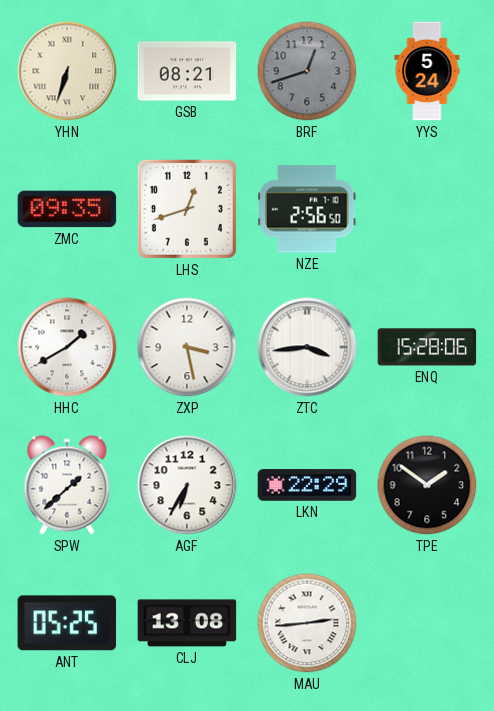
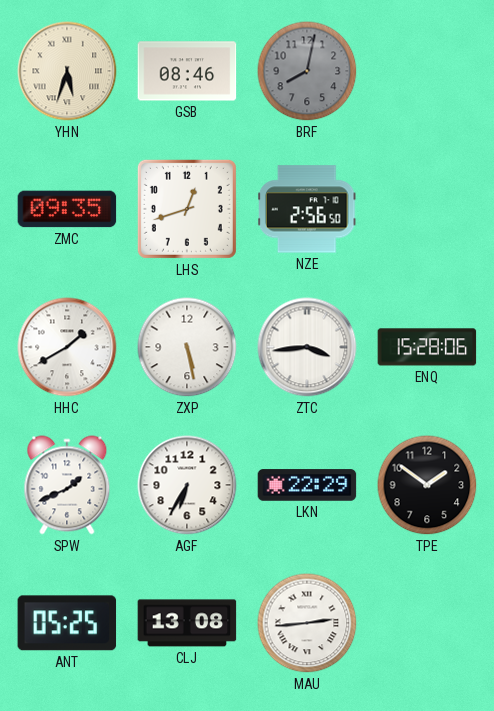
YHN: 6:33 -> 5:33 (67, 71)
GSB: 08:21 -> 08:46 (187, 71)
BRF: 12:42 -> 8:02 (307, 71)
YYS: 5:24 -> none (427, 71)
ZXP: 3:28 -> 5:28 (187, 347)
SPW: 1:38 -> 1:41 (67, 485)
